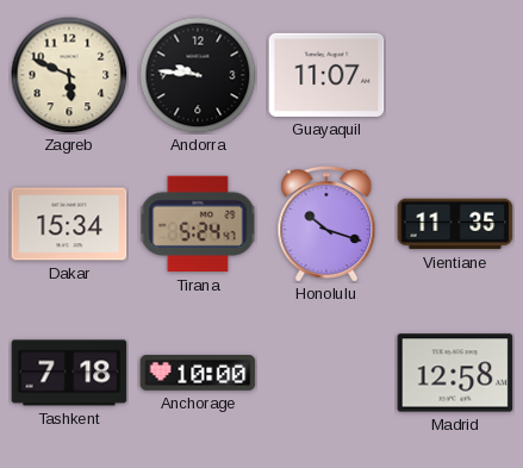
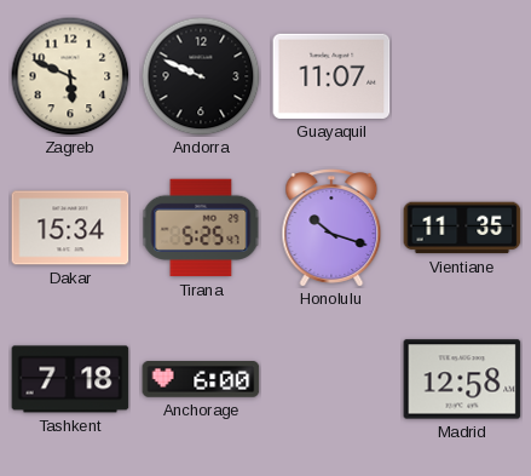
Andorra: 9:46 -> 9:49 (201, 76)
Tirana: 5:24 -> 5:25 (201, 228)
Anchorage: 10:00 -> 6:00 (201, 380)
